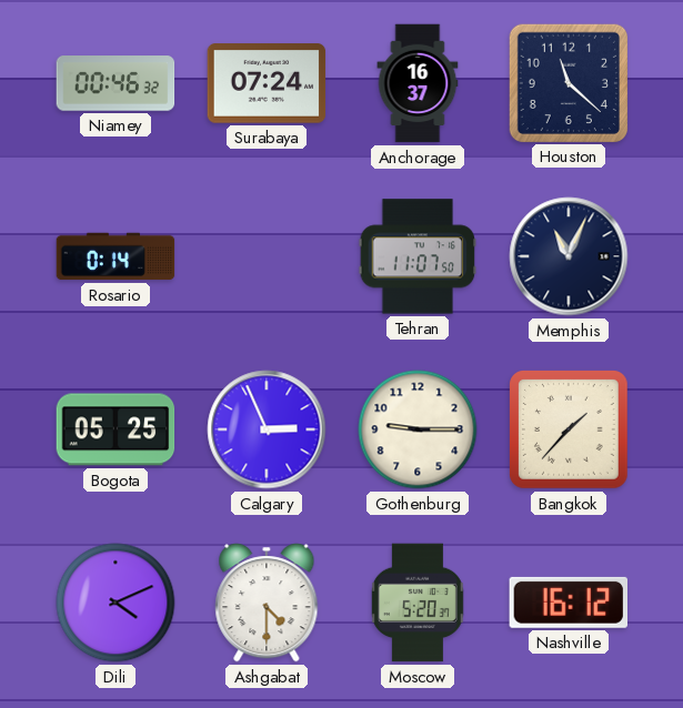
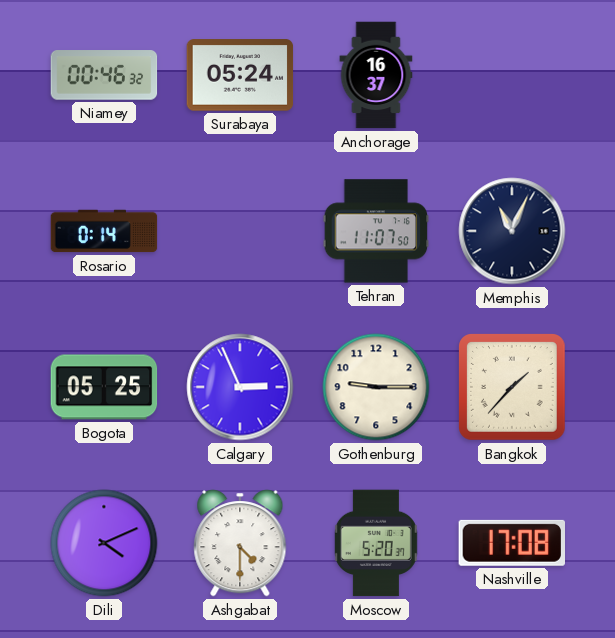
Surabaya: 07:24 -> 05:24 (240, 75)
Houston: 11:22 -> none (568, 82)
Nashville: 16:12 -> 17:08 (511, 543)
